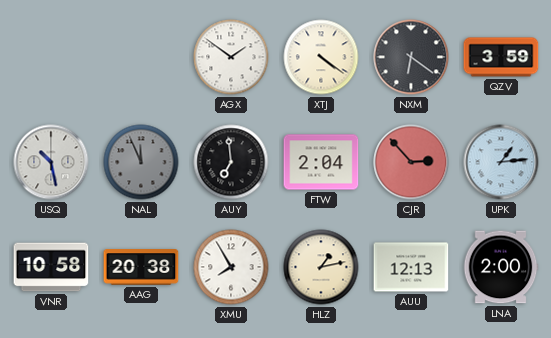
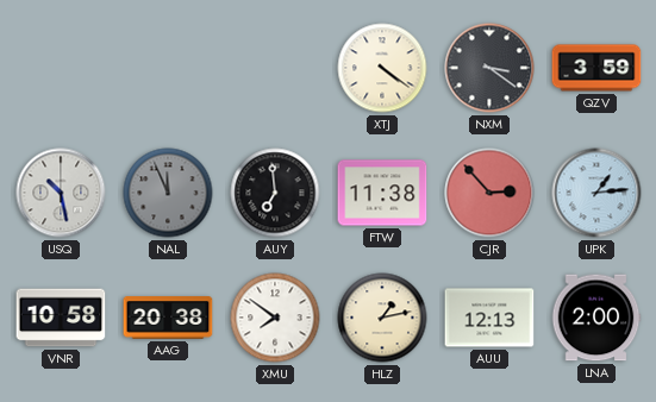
AGX: 1:51 -> none (231, 57)
NXM: 6:21 -> 3:21 (489, 68)
FTW: 2:04 -> 11:38 (382, 193)
XMU: 7:55 -> 7:51 (275, 318)
